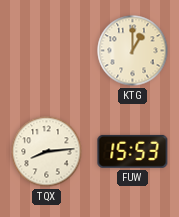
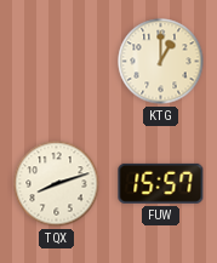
TQX: 8:14 -> 8:12 (57, 184)
FUW: 15:53 -> 15:57 (161, 183)
